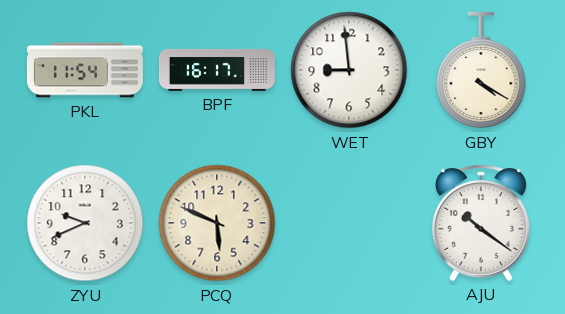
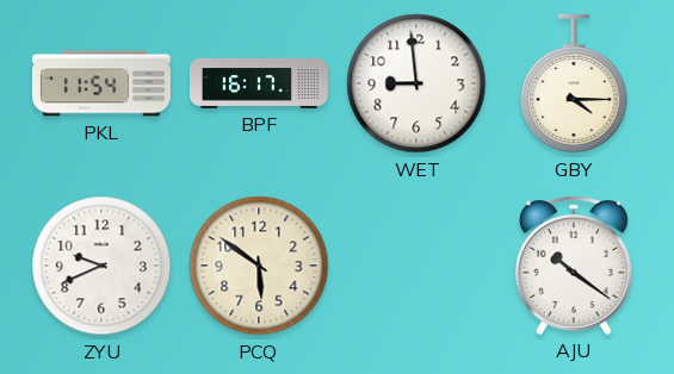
GBY: 4:20 -> 4:15 (574, 83)
PCQ: 5:49 -> 5:51 (259, 266)
